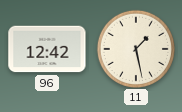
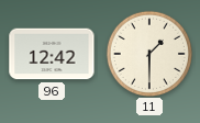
11: 1:28 -> 1:30 (149, 53)
